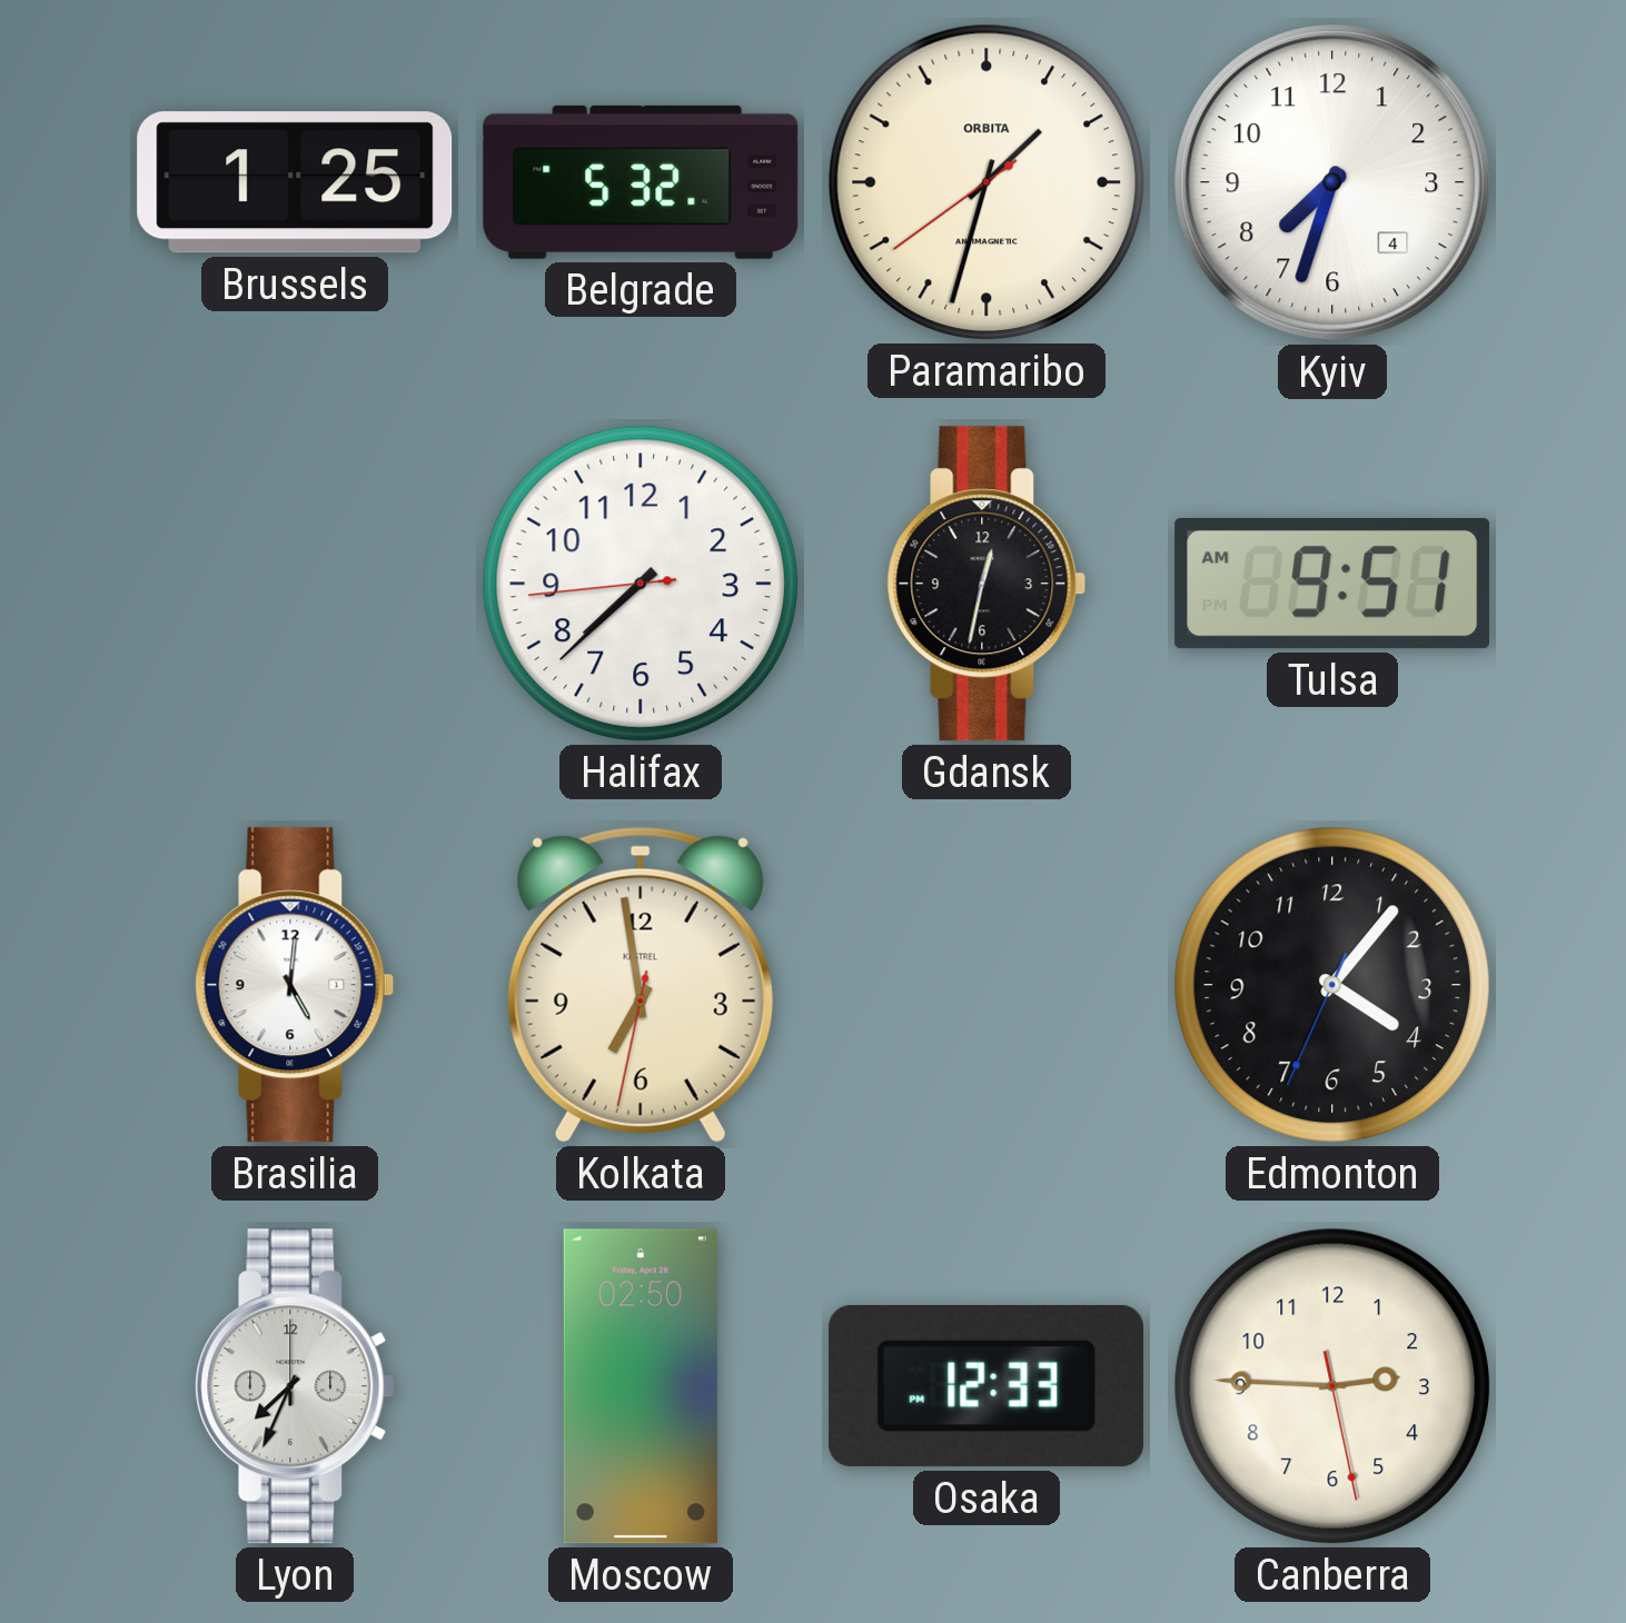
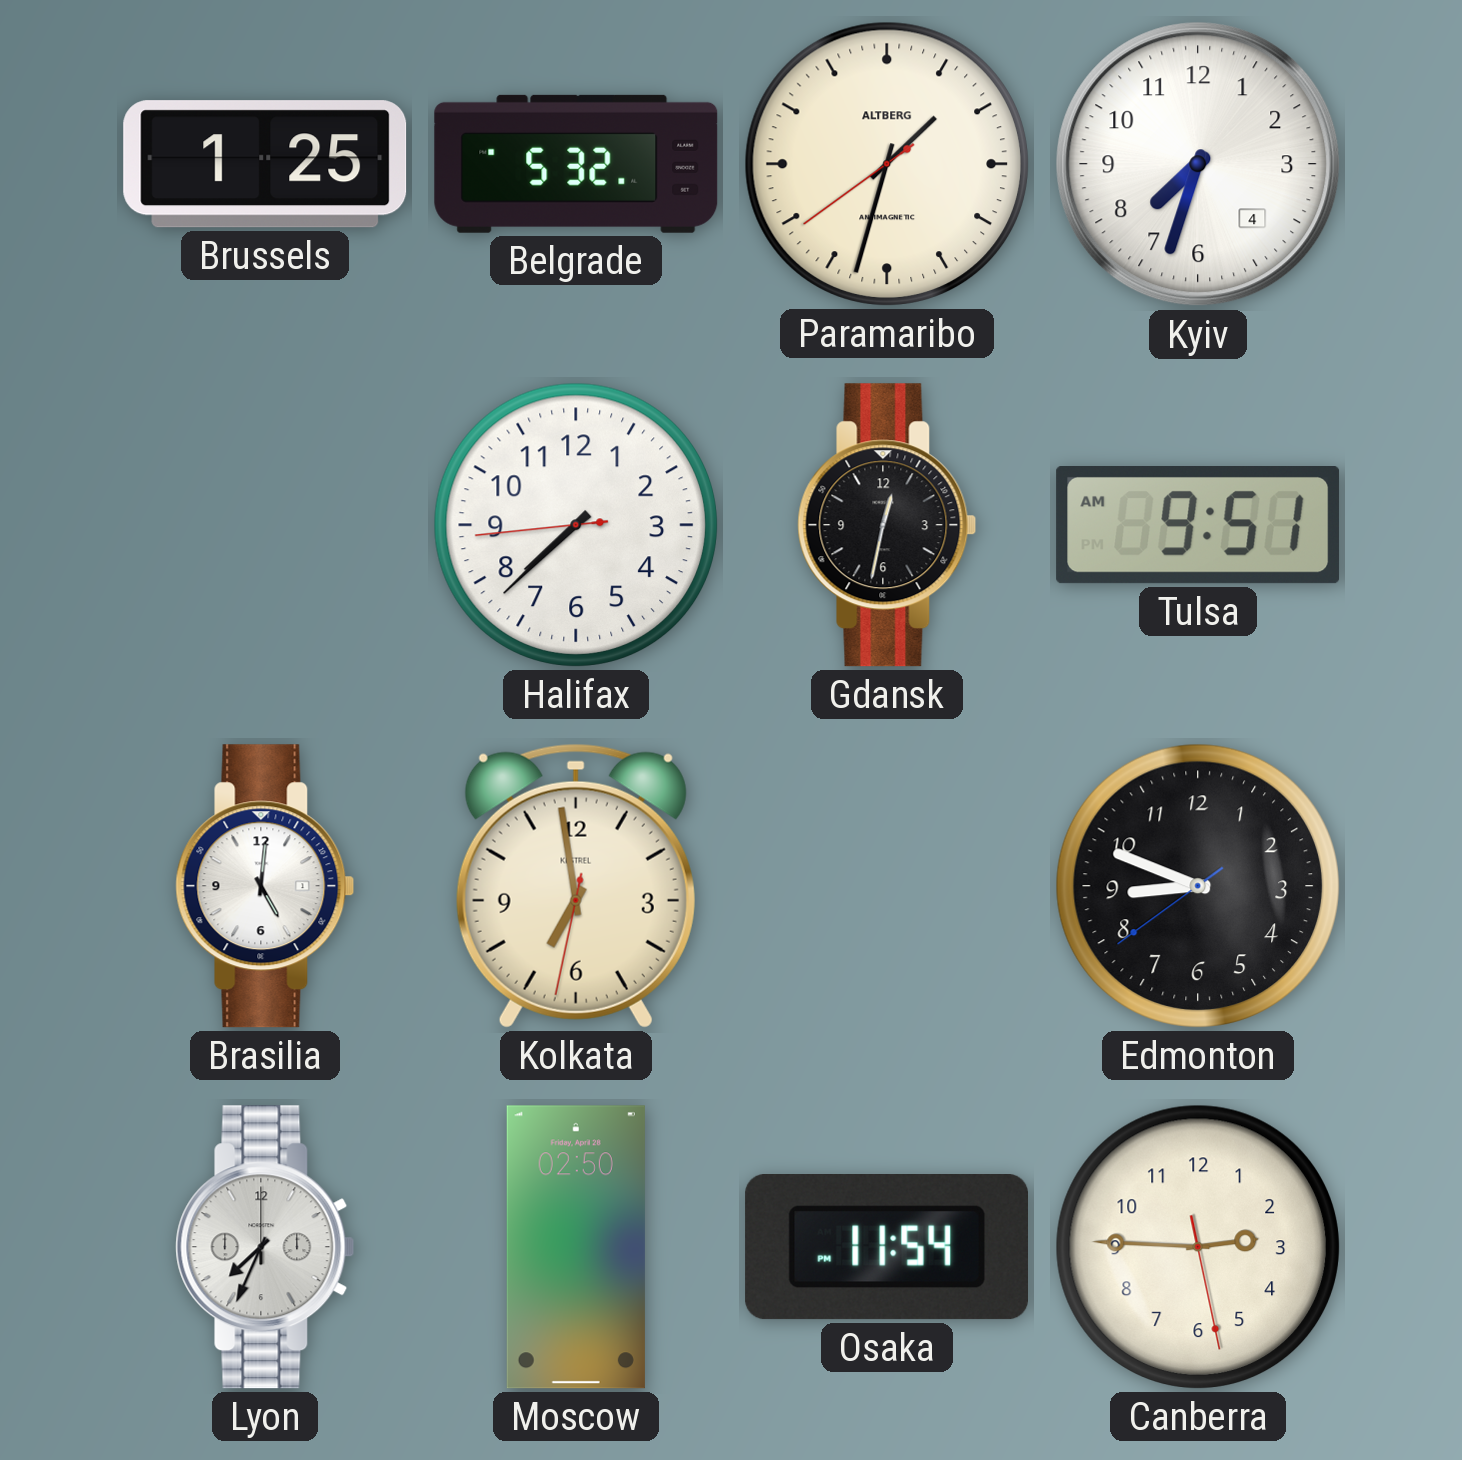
Paramaribo brand: ORBITA -> ALTBERG (887, 164)
Edmonton: 4:06 -> 8:48 (1198, 886)
Osaka: 12:33 -> 11:54 (886, 1248)
